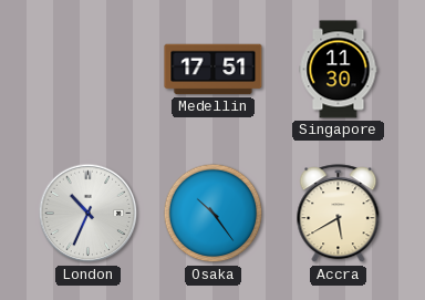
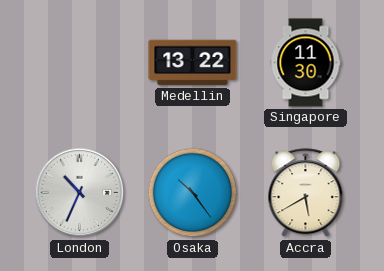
Medellin: 17:51 -> 13:22 (193, 63)
